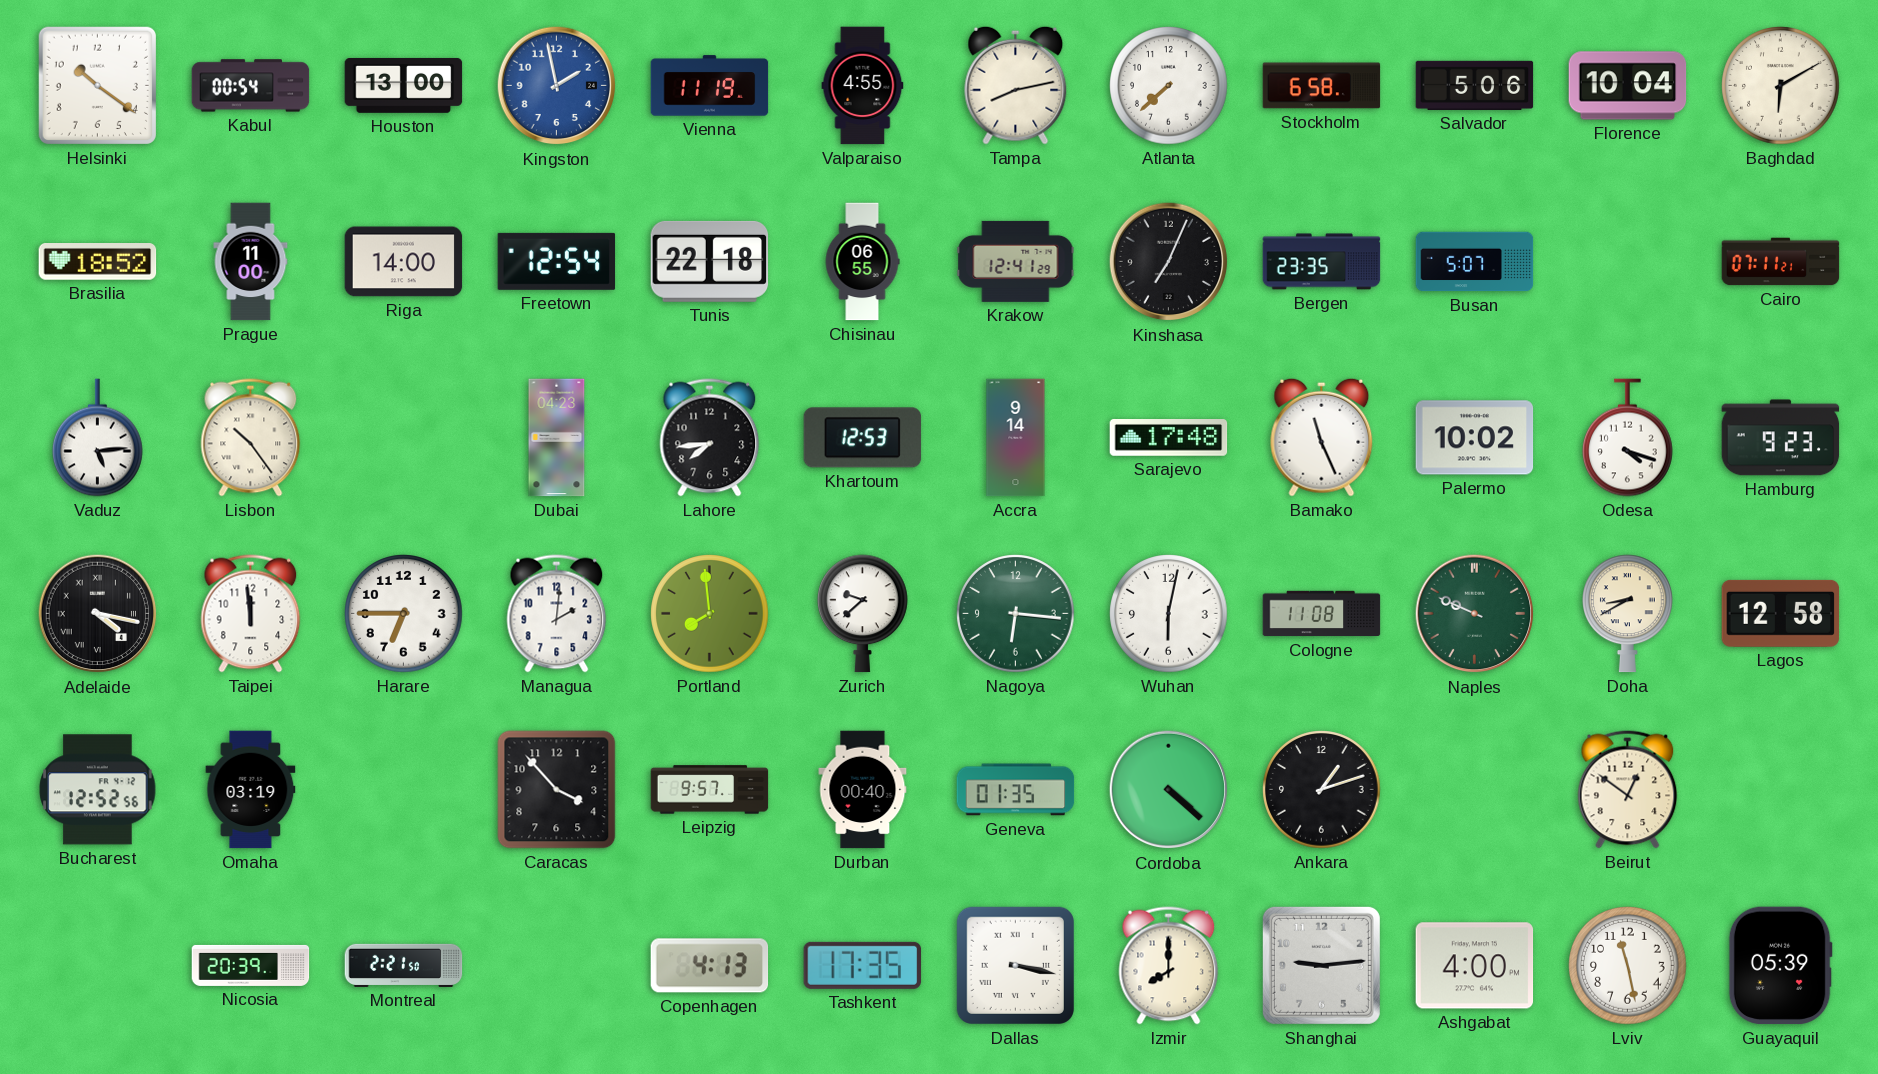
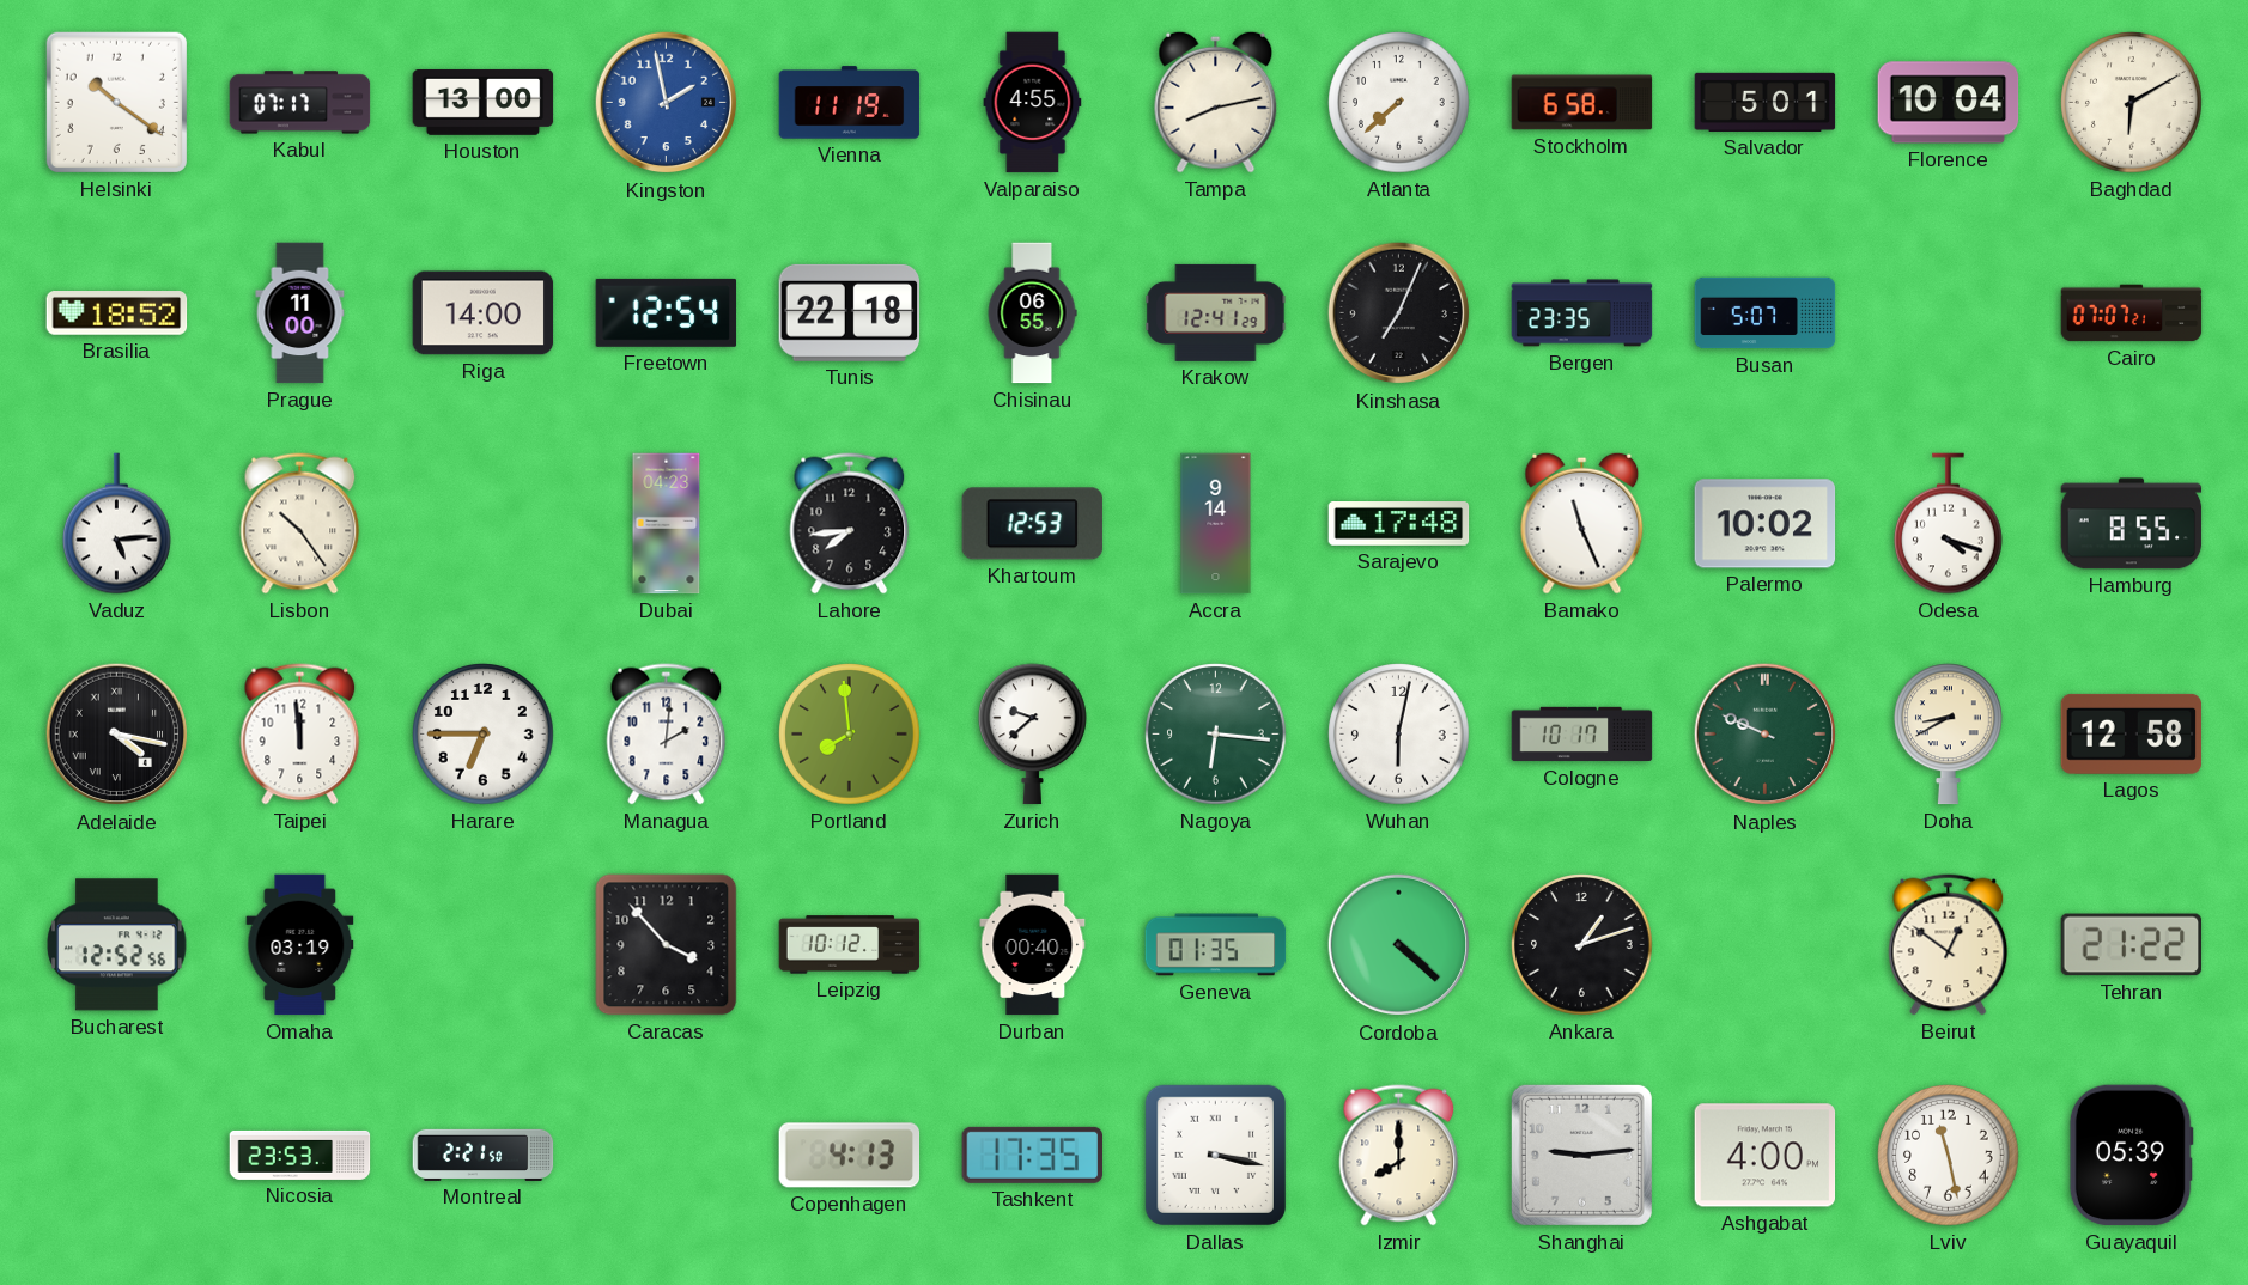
Kabul: 00:54 -> 07:17 (300, 103)
Salvador: 5:06 -> 5:01 (1766, 102)
Cairo: 07:11 -> 07:07 (2132, 313)
Hamburg: 9:23 -> 8:55 (2132, 524)
Cologne: 11:08 -> 10:17 (1582, 735)
Leipzig: 9:57 -> 10:12 (850, 945)
Tehran: none -> 21:22 (2132, 945)
Nicosia: 20:39 -> 23:53 (300, 1155)
